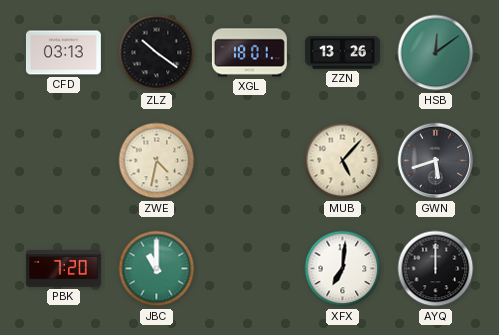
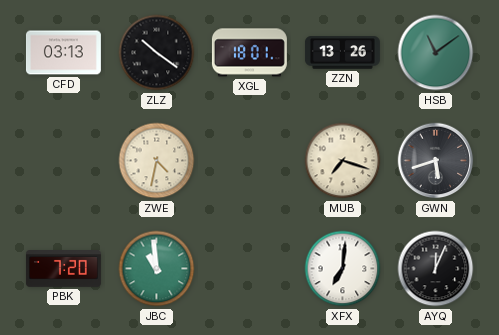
HSB: 12:09 -> 11:09 (436, 53)
MUB: 5:07 -> 7:18 (343, 161)
JBC: 11:00 -> 10:59 (157, 269)
AYQ: 12:00 -> 12:04 (436, 269)
